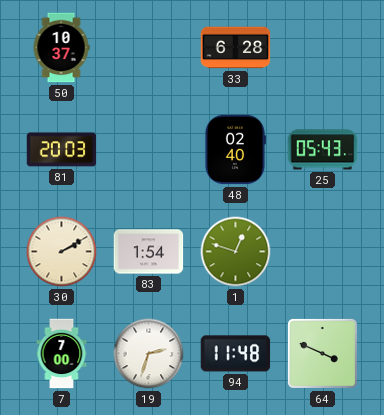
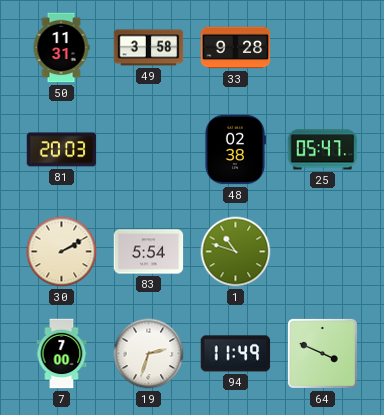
50: 10:37 -> 11:31 (61, 48)
49: none -> 3:58 (149, 48)
33: 6:28 -> 9:28 (236, 48)
48: 02:40 -> 02:38 (235, 150)
25: 05:43 -> 05:47 (323, 150)
83: 1:54 -> 5:54 (149, 252)
1: 12:48 -> 10:48 (236, 252)
94: 11:48 -> 11:49 (236, 354)
